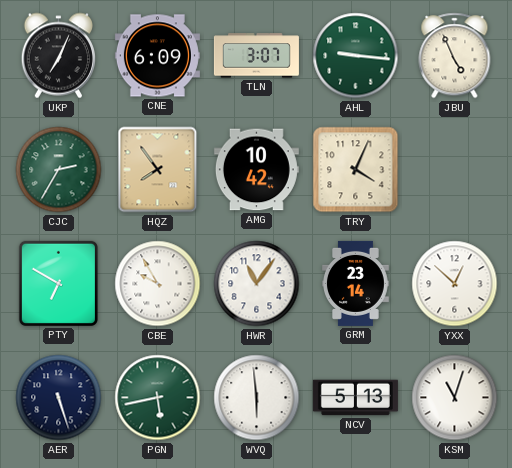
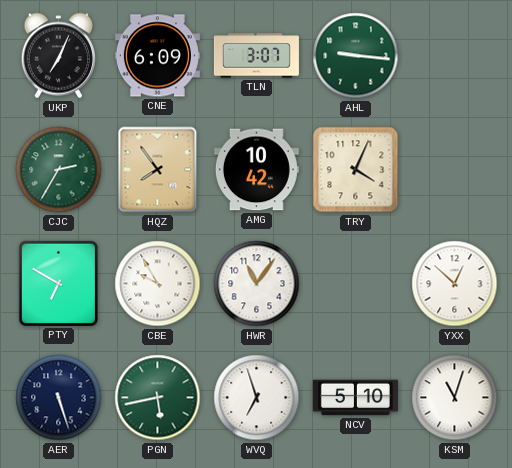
JBU: 4:56 -> none (455, 56)
GRM: 23:14 -> none (356, 283)
WVQ: 5:59 -> 6:57 (257, 398)
NCV: 5:13 -> 5:10 (355, 398)
